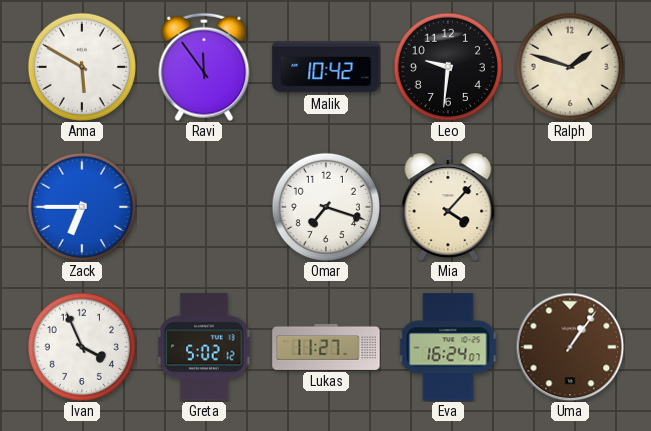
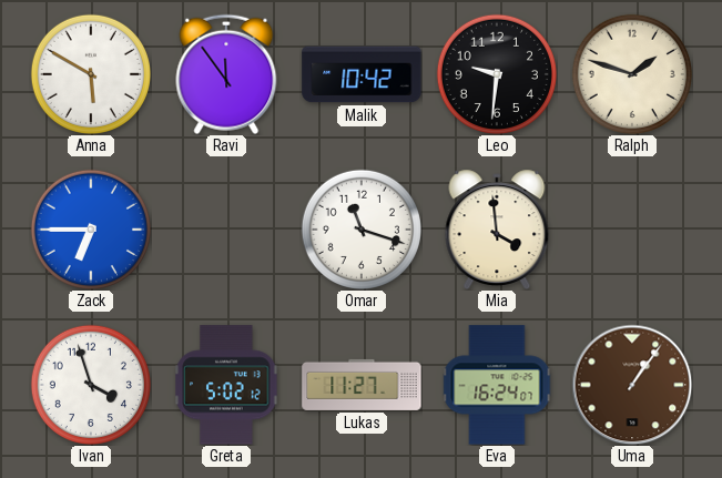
Omar: 7:18 -> 11:18 (362, 230)
Mia: 4:07 -> 3:59 (497, 228)
Ivan: 3:56 -> 3:57 (91, 385)
